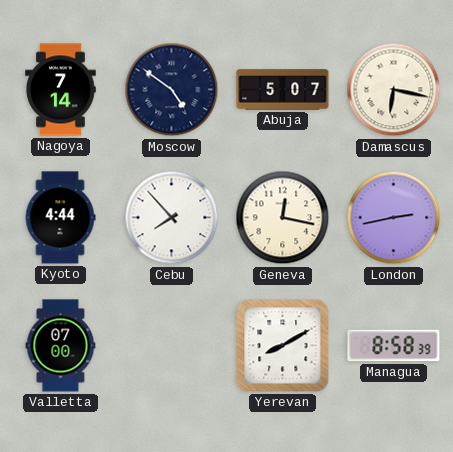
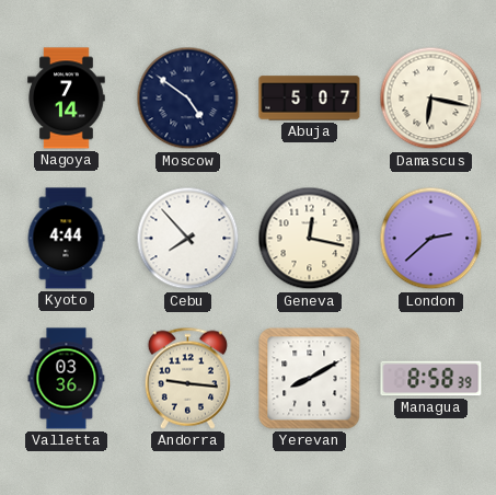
London: 2:43 -> 2:38 (431, 239)
Valletta: 07:00 -> 03:36 (67, 379)
Andorra: none -> 9:16 (187, 378)
